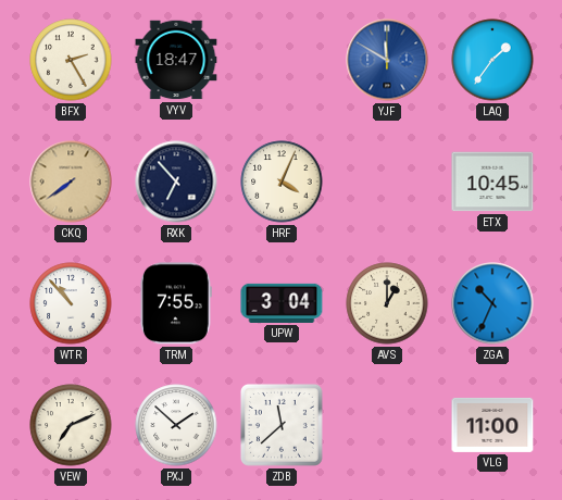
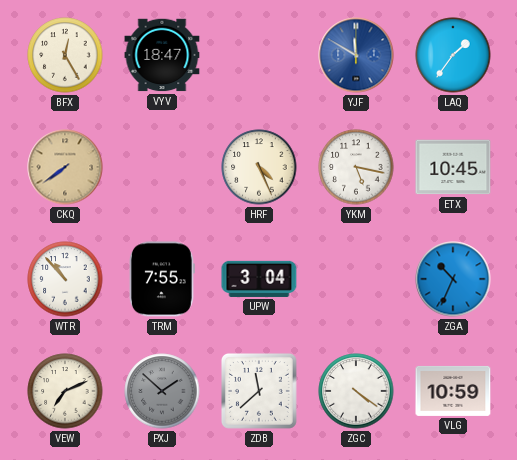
BFX: 2:25 -> 12:25 (65, 55)
RXK: 6:53 -> none (176, 182)
HRF: 4:04 -> 4:26 (259, 167)
YKM: none -> 5:17 (356, 167)
AVS: 1:00 -> none (387, 303)
PXJ dial: white -> grey (162, 391)
ZGC: none -> 4:21 (356, 391)
VLG: 11:00 -> 10:59 (453, 391)
